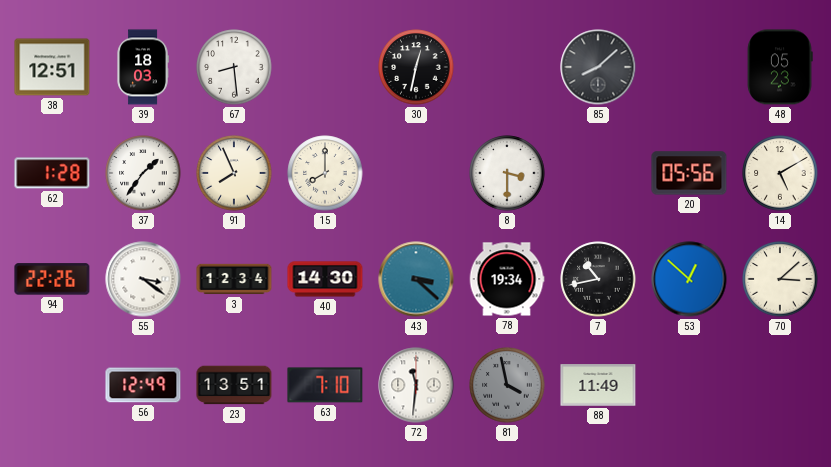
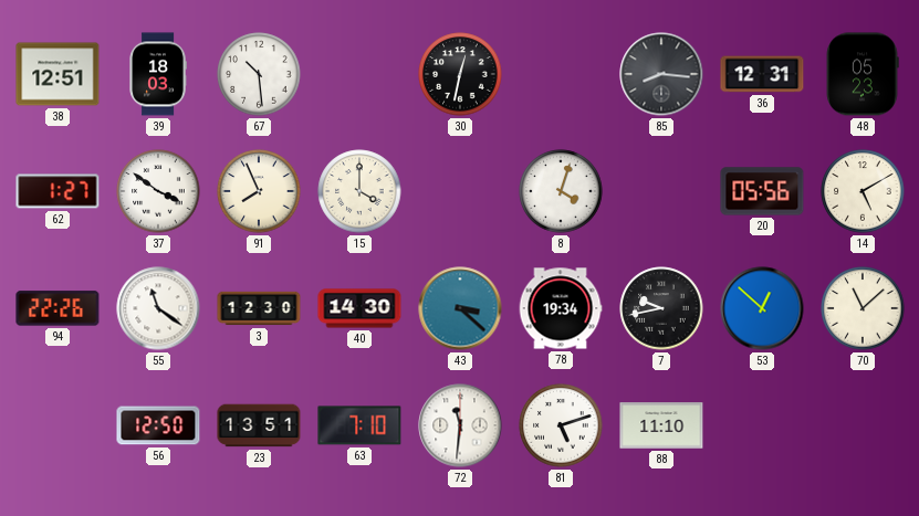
67: 8:29 -> 10:29 (259, 74)
85: 8:08 -> 8:16 (661, 74)
36: none -> 12:31 (762, 74)
62: 1:28 -> 1:27 (58, 191)
37: 1:36 -> 3:51 (158, 191)
15: 8:00 -> 4:00 (359, 191)
8: 3:30 -> 4:03 (561, 191)
55: 3:21 -> 11:21 (158, 308)
3: 12:34 -> 12:30 (259, 308)
7: 10:43 -> 9:43 (661, 308)
70: 3:08 -> 11:08 (863, 308)
56: 12:49 -> 12:50 (158, 425)
81: 3:58 -> 5:12 (561, 425)
81 dial: grey -> white (561, 425)
88: 11:49 -> 11:10 (661, 425)
